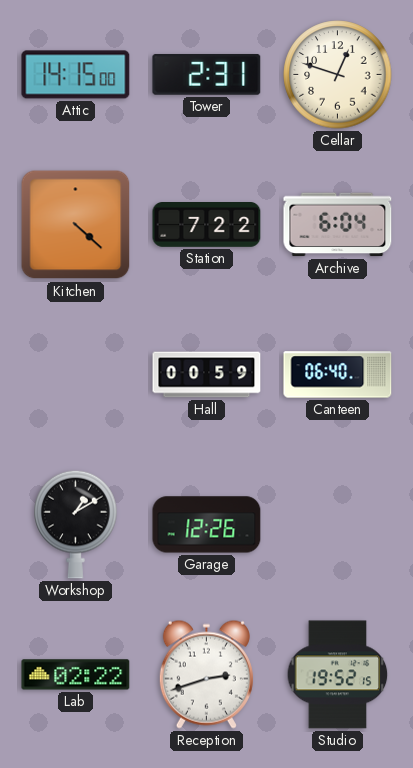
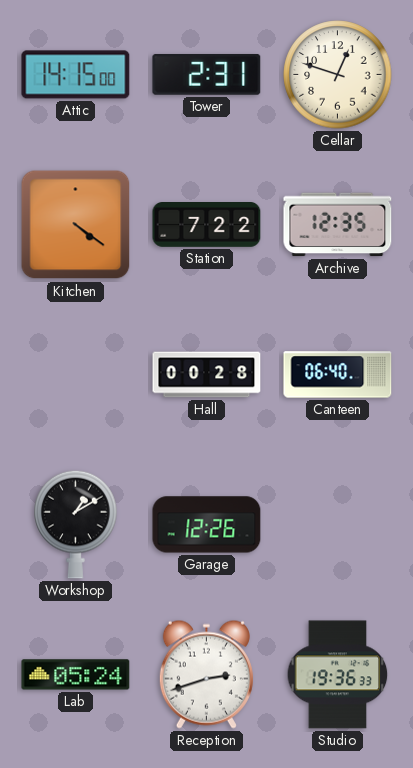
Kitchen: 4:22 -> 4:21 (76, 225)
Archive: 6:04 -> 12:35 (338, 225)
Hall: 00:59 -> 00:28 (207, 375)
Lab: 02:22 -> 05:24 (76, 675)
Studio: 19:52 -> 19:36 (338, 675)
